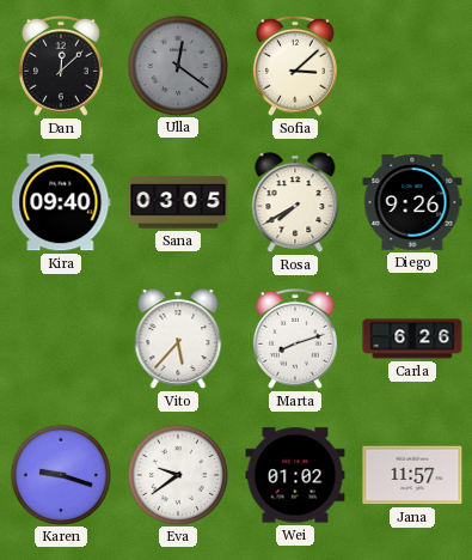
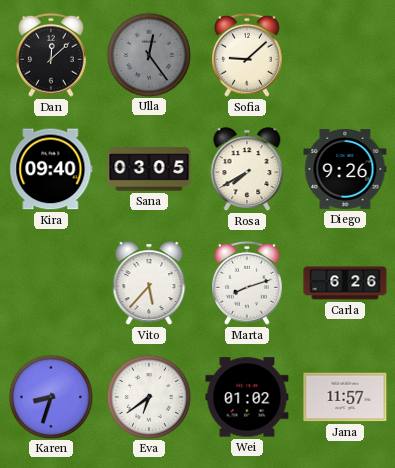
Ulla: 12:21 -> 12:24 (148, 54)
Sofia: 3:08 -> 9:08 (247, 55)
Karen: 9:18 -> 8:33 (50, 396)
Eva: 9:39 -> 6:39 (148, 396)
